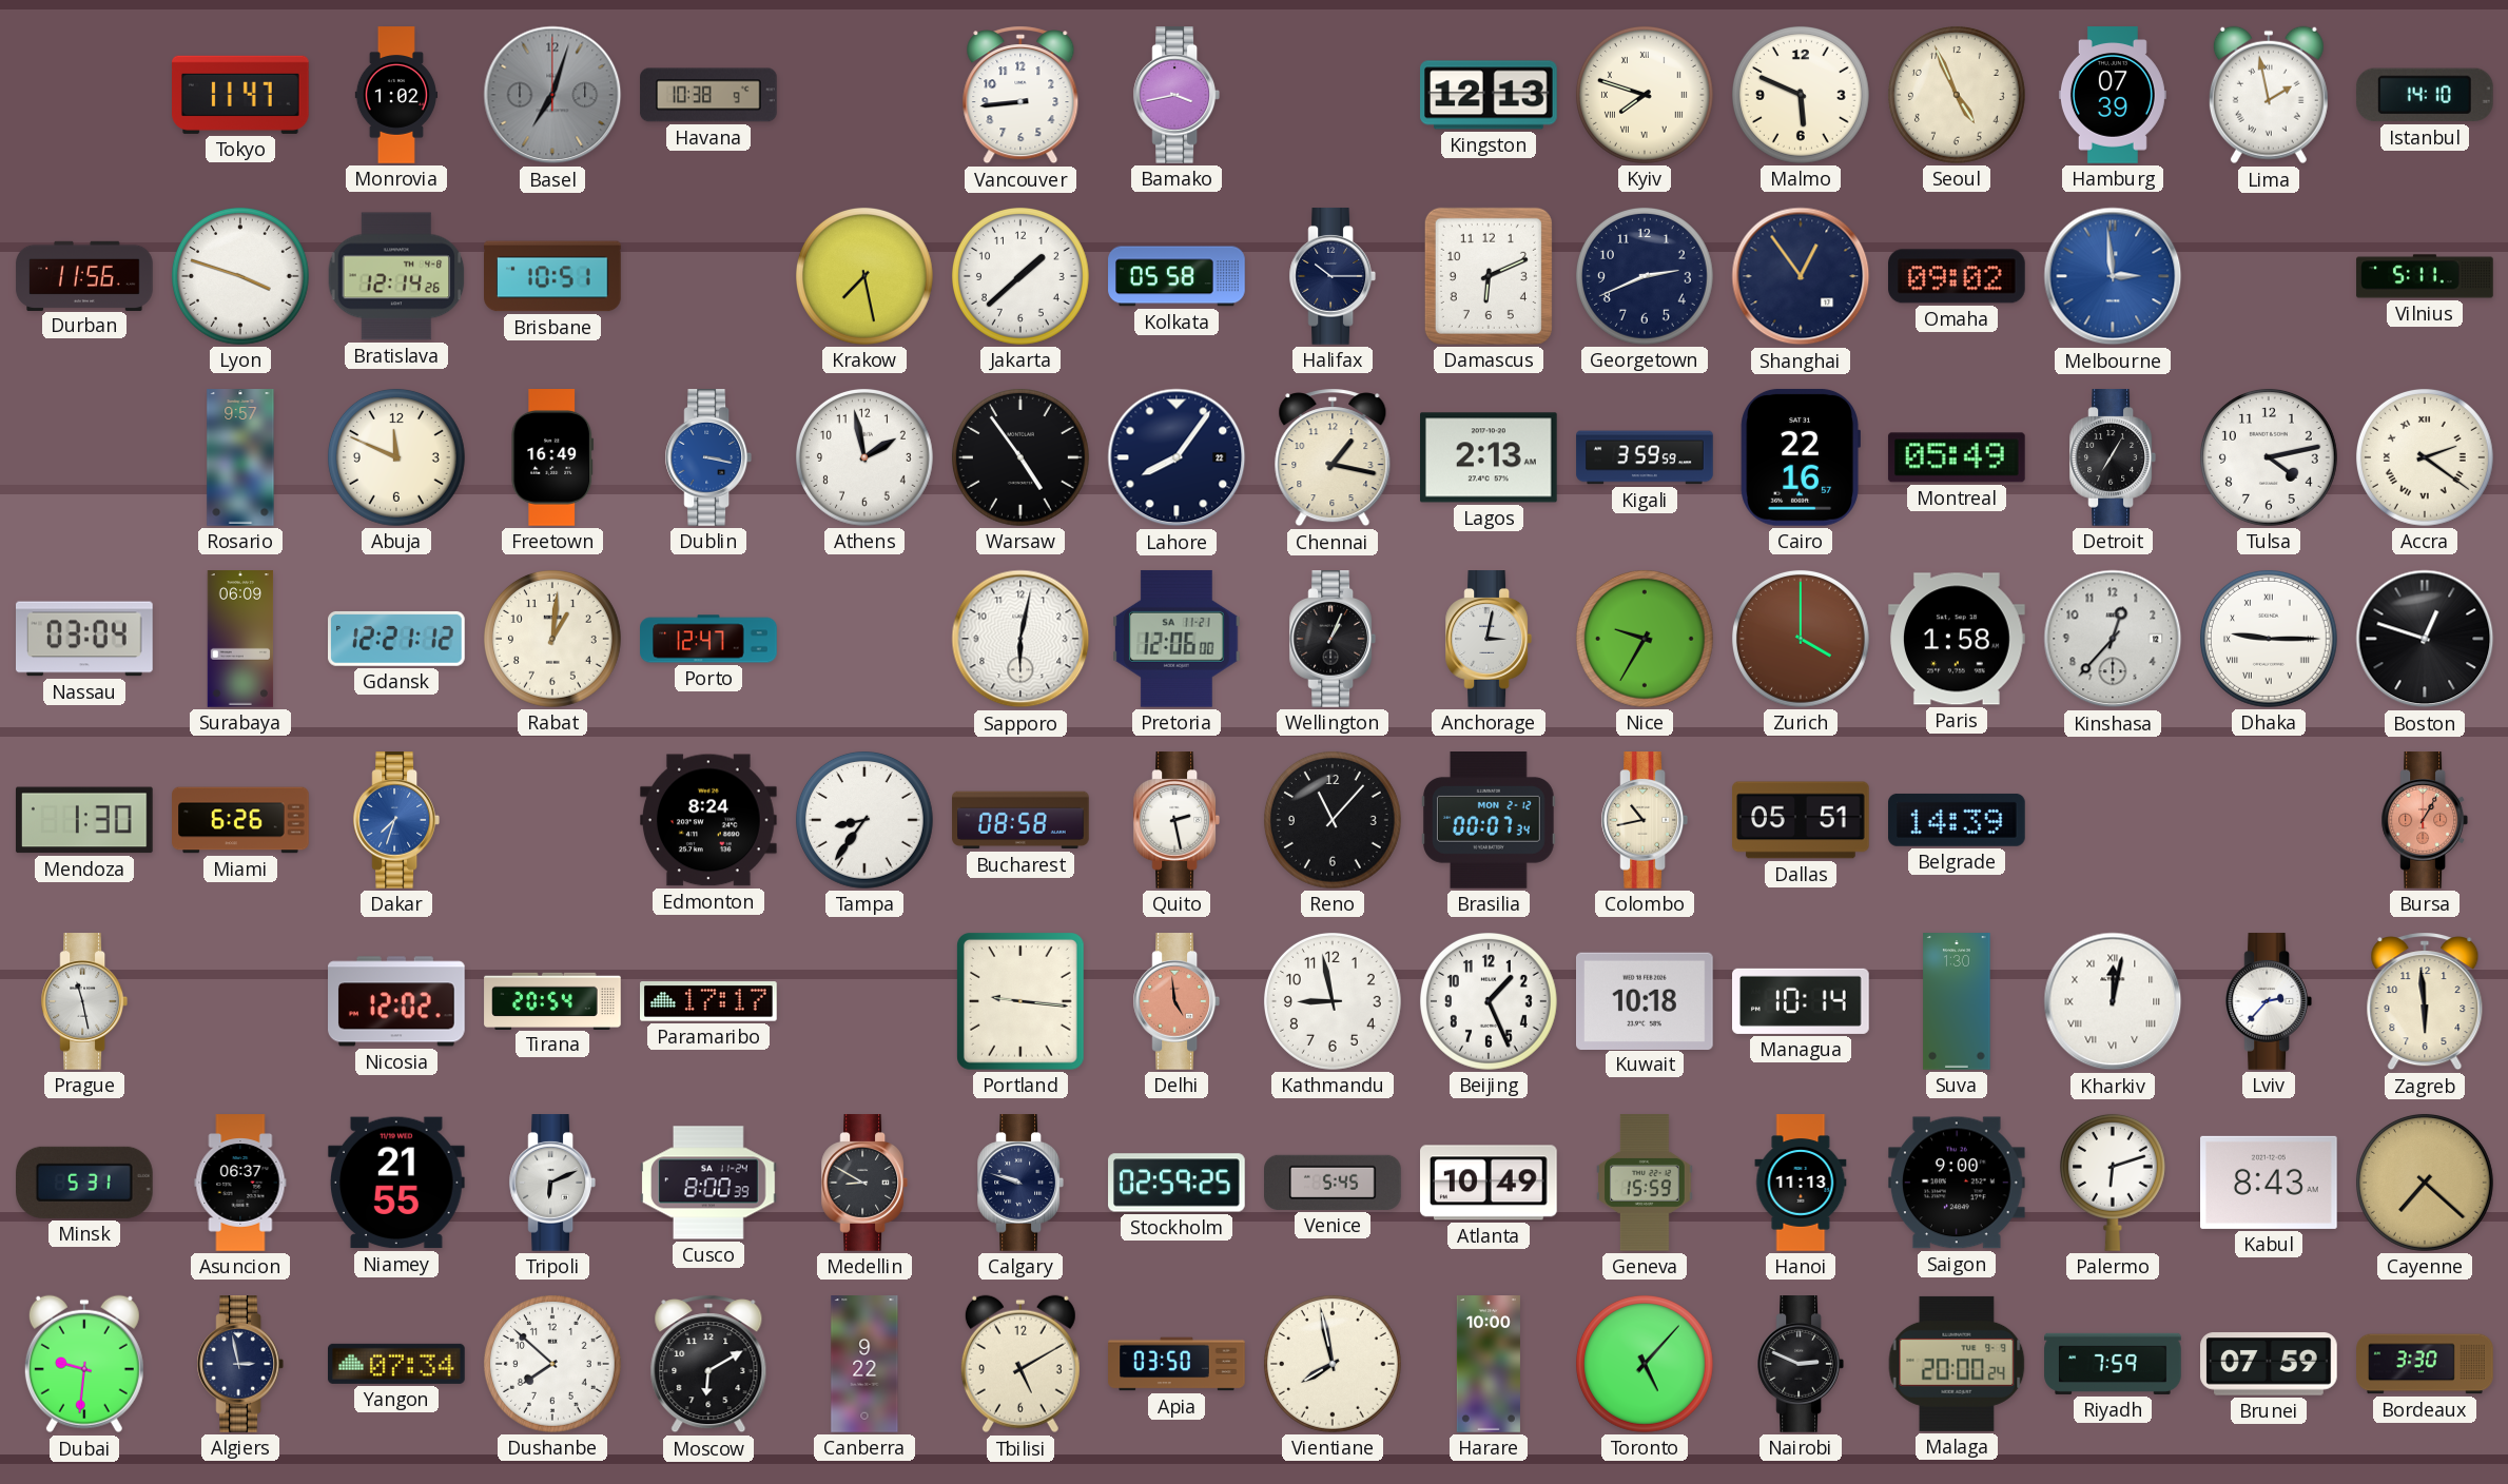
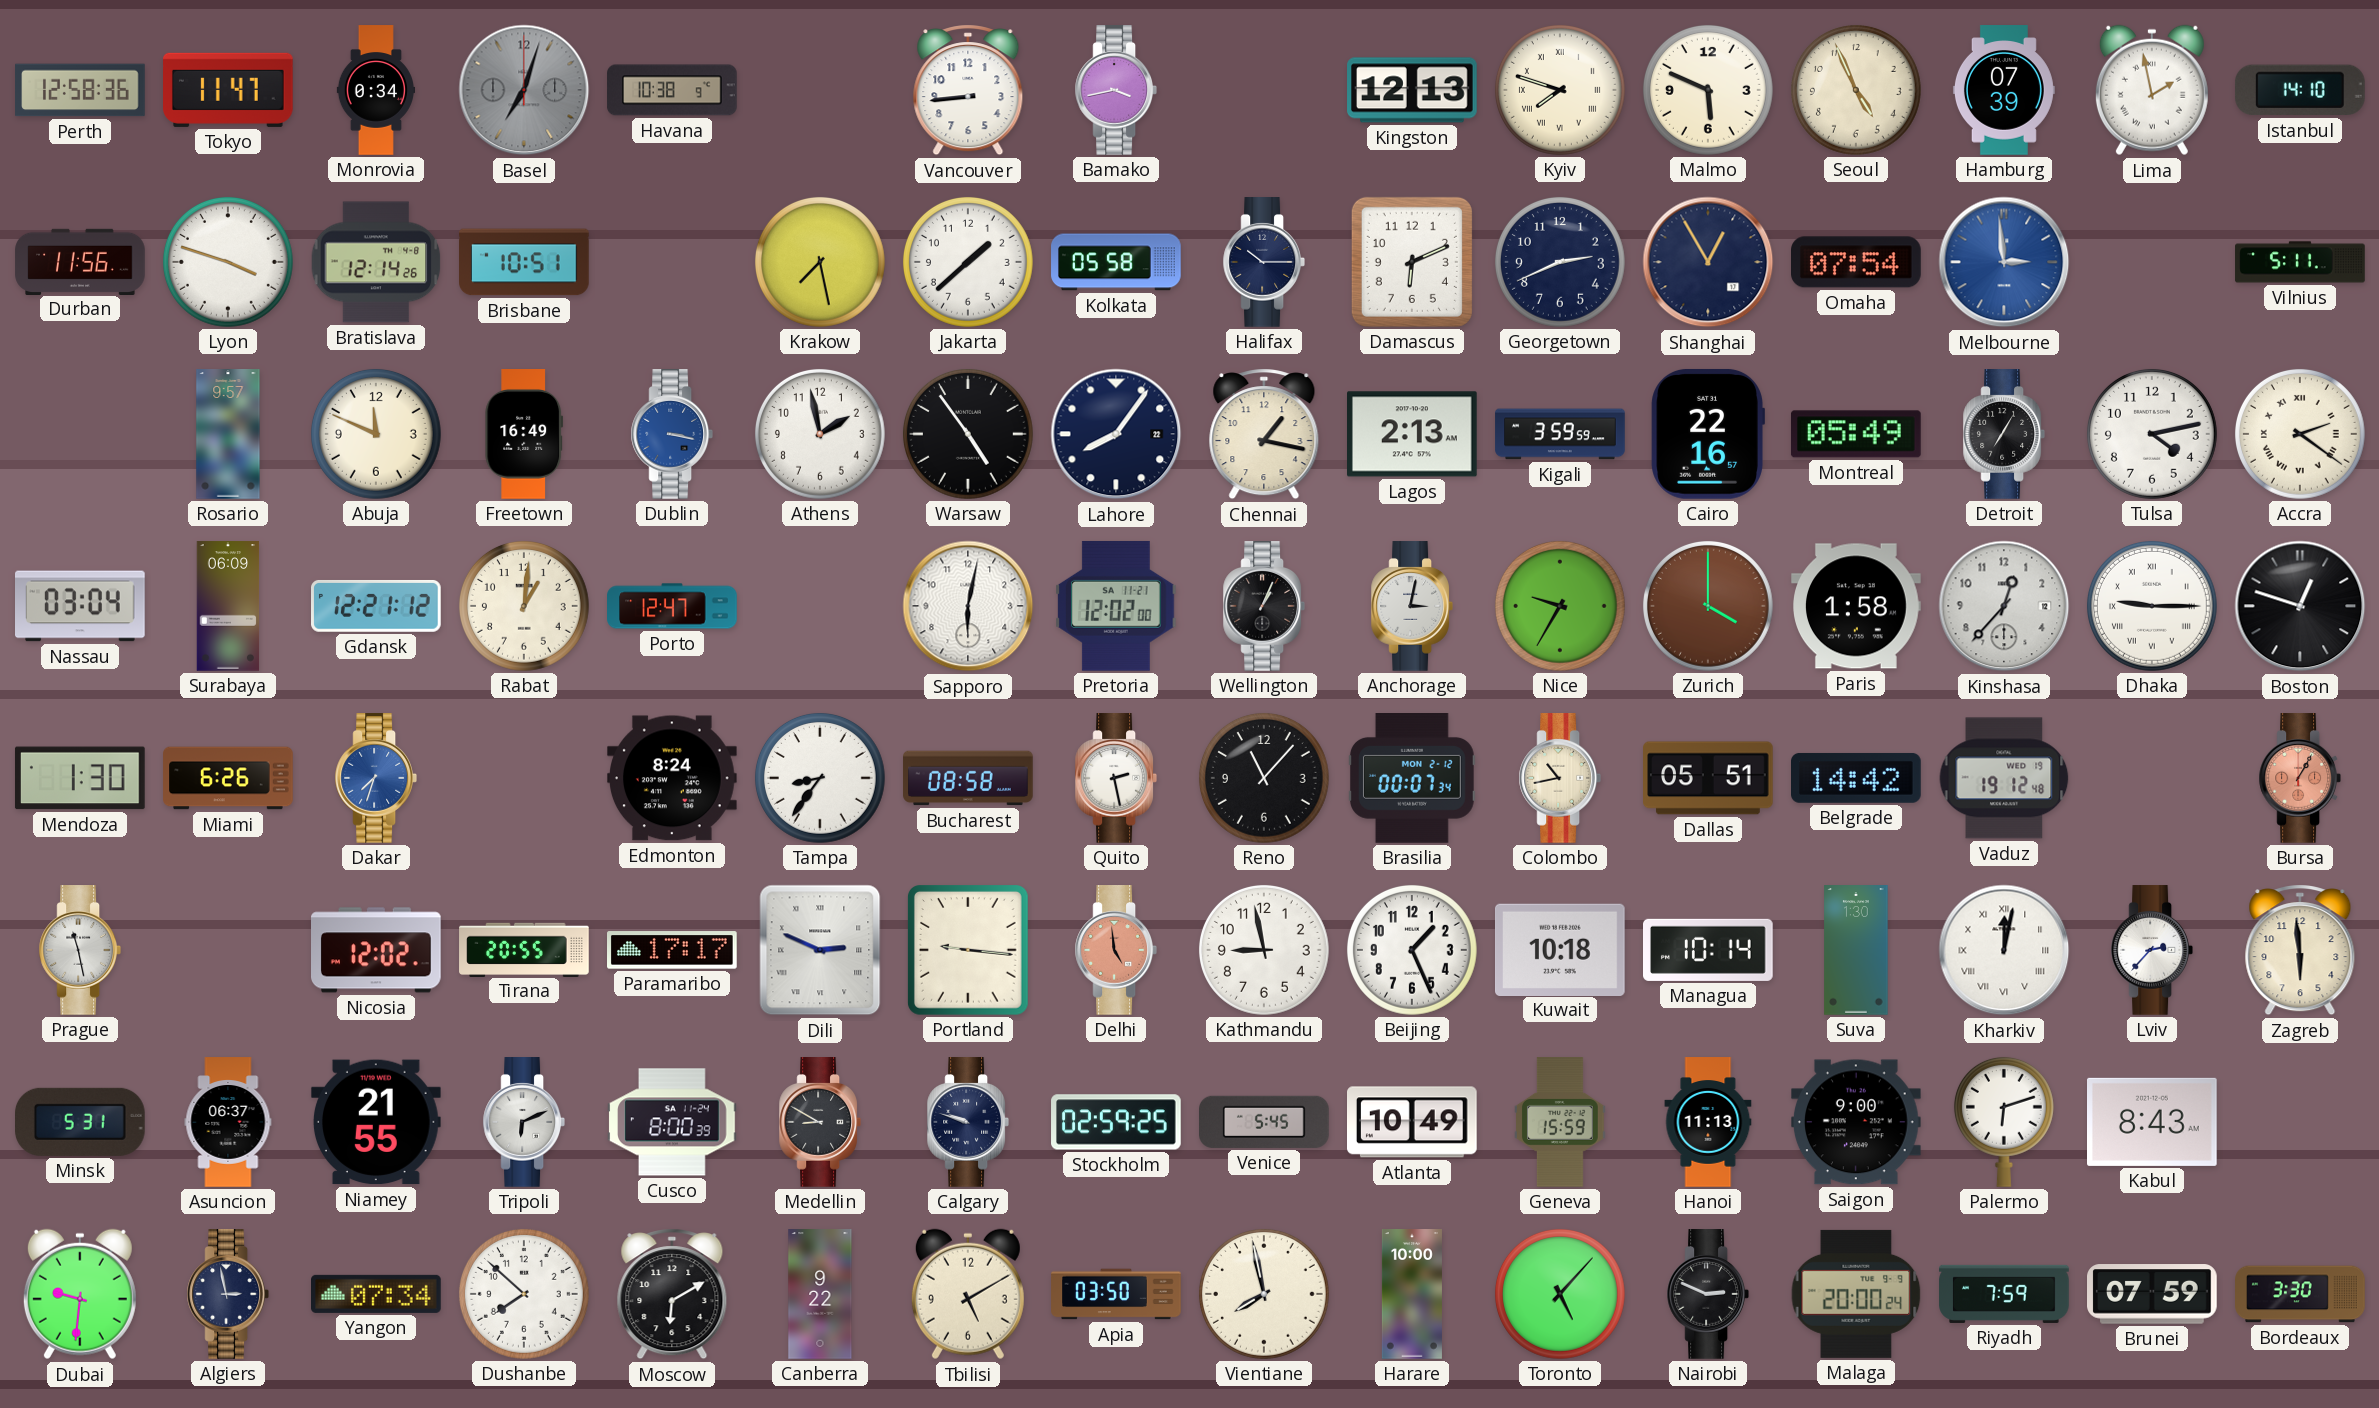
Perth: none -> 12:58 (80, 90)
Monrovia: 1:02 -> 0:34 (375, 90)
Shanghai: 12:54 -> 12:55 (1708, 262)
Omaha: 09:02 -> 07:54 (1857, 262)
Pretoria: 12:06 -> 12:02 (1116, 606)
Belgrade: 14:39 -> 14:42 (1857, 778)
Vaduz: none -> 19:12 (2004, 778)
Tirana: 20:54 -> 20:55 (524, 949)
Dili: none -> 2:49 (820, 950)
Cayenne: 7:22 -> none (2425, 1183)
